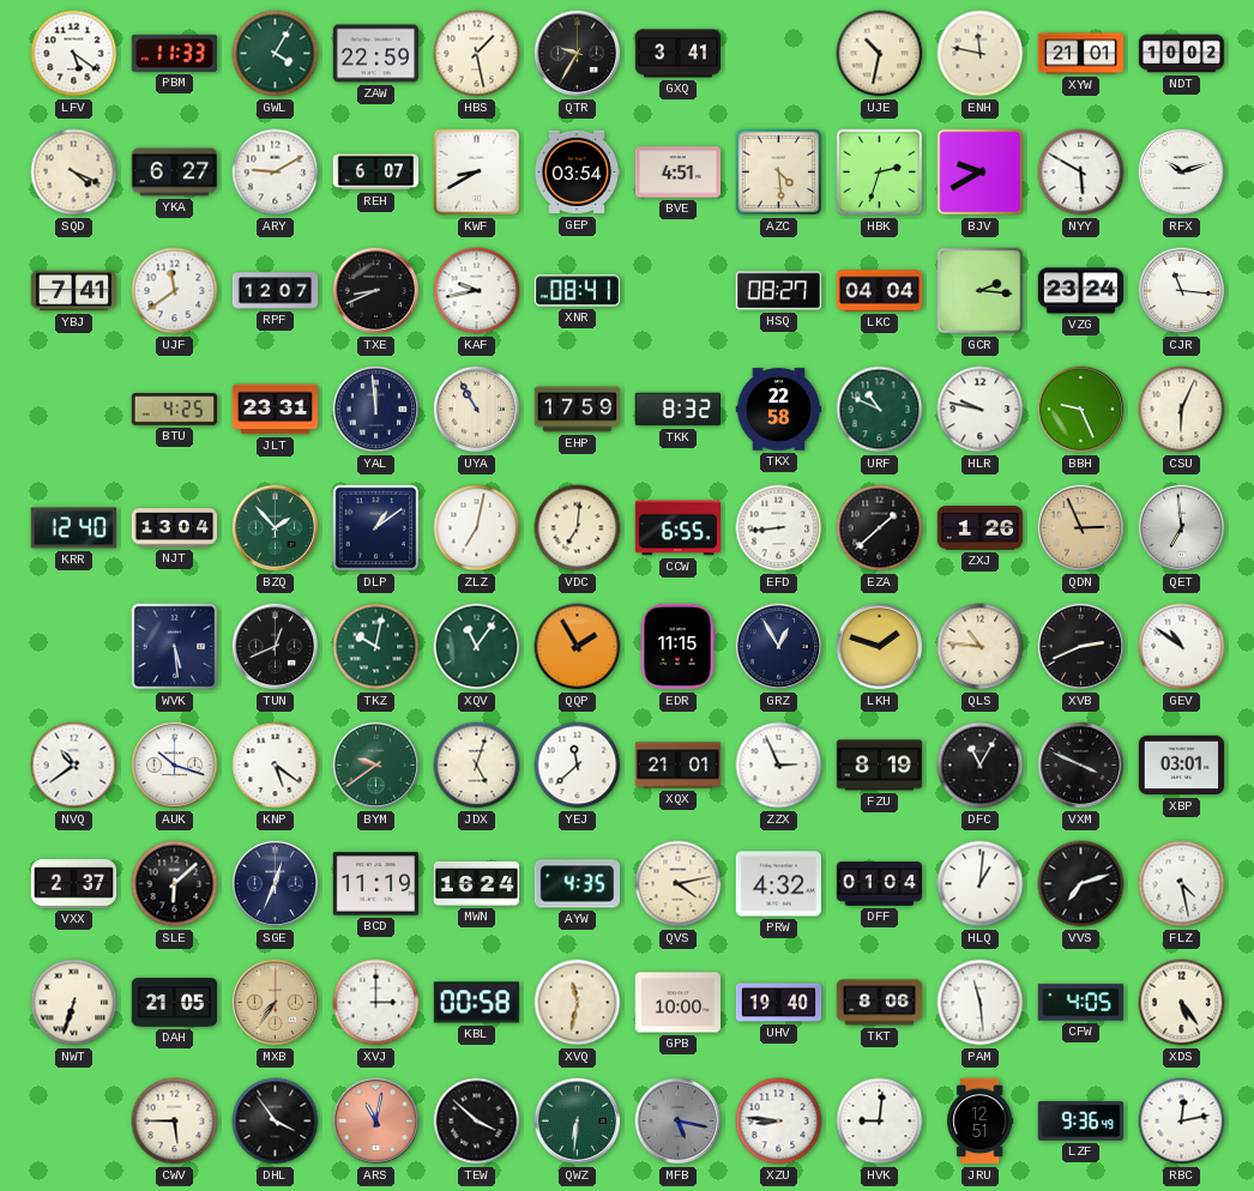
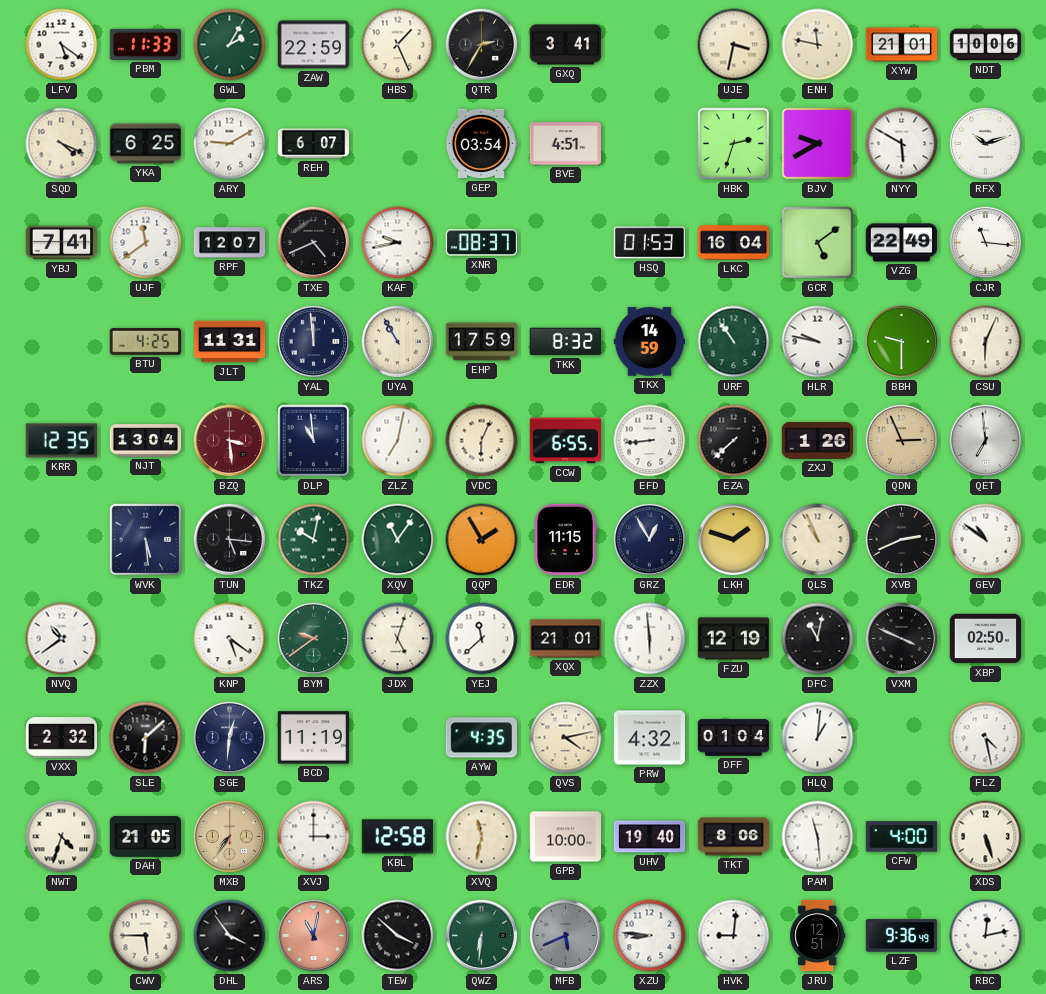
GWL: 4:05 -> 2:05 (230, 45)
HBS: 1:28 -> 1:26 (398, 45)
QTR: 9:35 -> 2:35 (482, 45)
UJE: 10:32 -> 3:32 (734, 45)
NDT: 10:02 -> 10:06 (986, 45)
YKA: 6:27 -> 6:25 (146, 144)
KWF: 8:40 -> none (477, 173)
AZC: 4:29 -> none (779, 173)
TXE: 8:41 -> 4:41 (314, 243)
XNR: 08:41 -> 08:37 (481, 243)
HSQ: 08:27 -> 01:53 (650, 243)
LKC: 04:04 -> 16:04 (734, 243)
GCR: 2:16 -> 5:09 (818, 243)
VZG: 23:24 -> 22:49 (902, 243)
JLT: 23:31 -> 11:31 (230, 342)
TKX: 22:58 -> 14:59 (650, 342)
URF: 10:49 -> 10:54 (734, 342)
BBH: 9:26 -> 9:30 (902, 342)
KRR: 12:40 -> 12:35 (61, 441)
BZQ: 1:53 -> 3:29 (230, 441)
BZQ dial: green -> burgundy (230, 441)
DLP: 1:09 -> 10:59 (314, 441)
VDC: 7:01 -> 6:04 (482, 441)
EZA: 1:38 -> 7:38 (734, 441)
TUN: 12:41 -> 5:16 (230, 540)
QLS: 10:46 -> 10:56 (818, 540)
AUK: 10:18 -> none (175, 766)
ZZX: 2:56 -> 5:59 (650, 639)
FZU: 8:19 -> 12:19 (734, 639)
DFC: 11:05 -> 11:02 (818, 639)
XBP: 03:01 -> 02:50 (986, 639)
VXX: 2:37 -> 2:32 (61, 738)
SGE: 12:34 -> 12:31 (230, 738)
MWN: 16:24 -> none (477, 883)
VVS: 7:12 -> none (1081, 884)
NWT: 6:33 -> 4:33 (62, 837)
KBL: 00:58 -> 12:58 (397, 837)
CFW: 4:05 -> 4:00 (901, 837)
XDS: 5:24 -> 5:27 (986, 837)
MFB: 5:17 -> 5:41 (566, 936)
